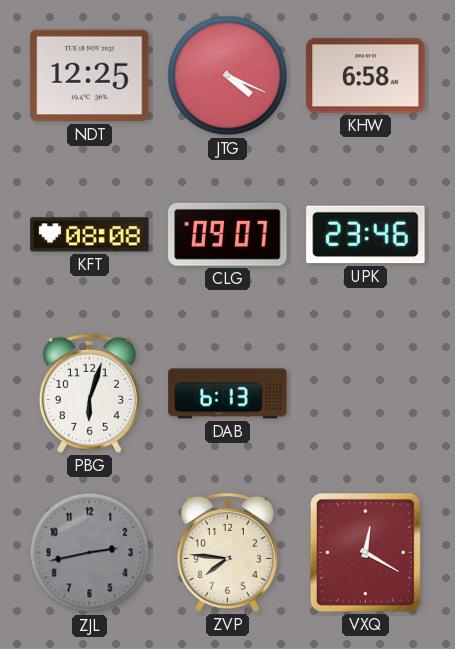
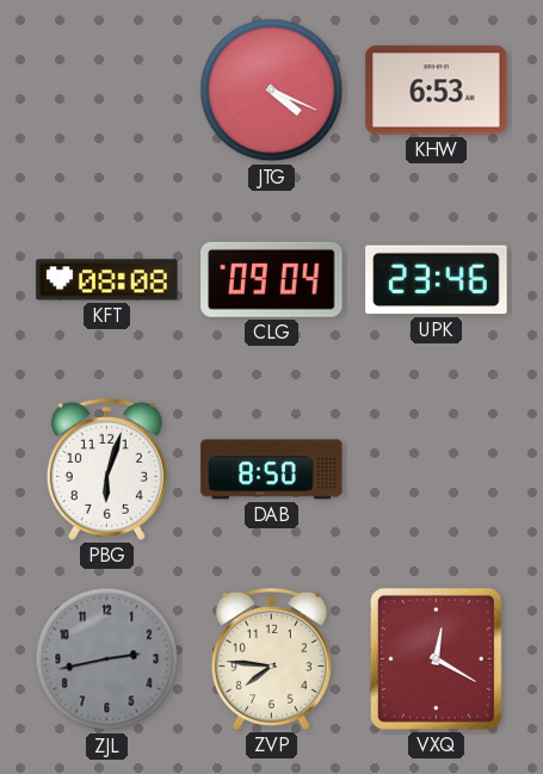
NDT: 12:25 -> none (90, 76)
KHW: 6:58 -> 6:53 (437, 91)
CLG: 09:07 -> 09:04 (272, 279)
DAB: 6:13 -> 8:50 (272, 470)
